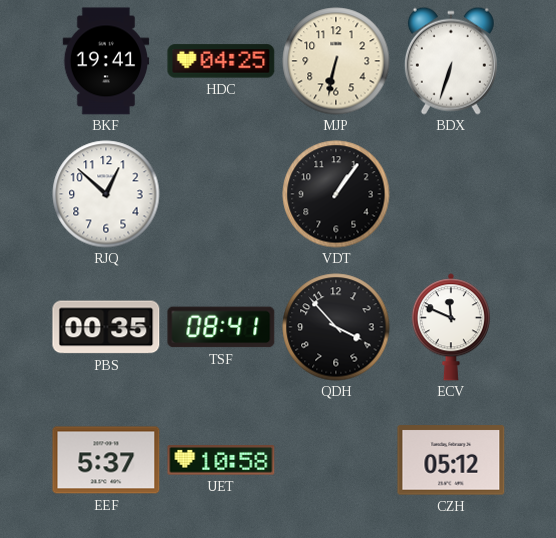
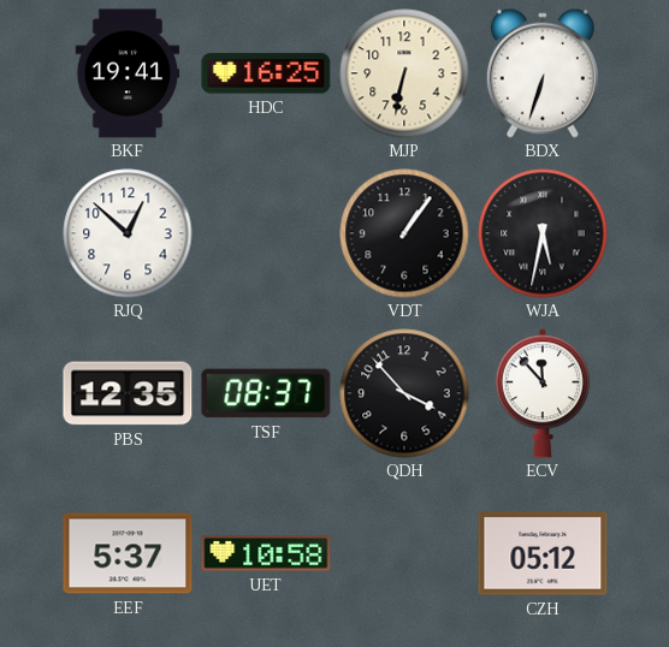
HDC: 04:25 -> 16:25 (266, 73)
WJA: none -> 5:32 (543, 233)
PBS: 00:35 -> 12:35 (128, 393)
TSF: 08:41 -> 08:37 (266, 393)
ECV: 11:49 -> 11:53 (543, 393)
